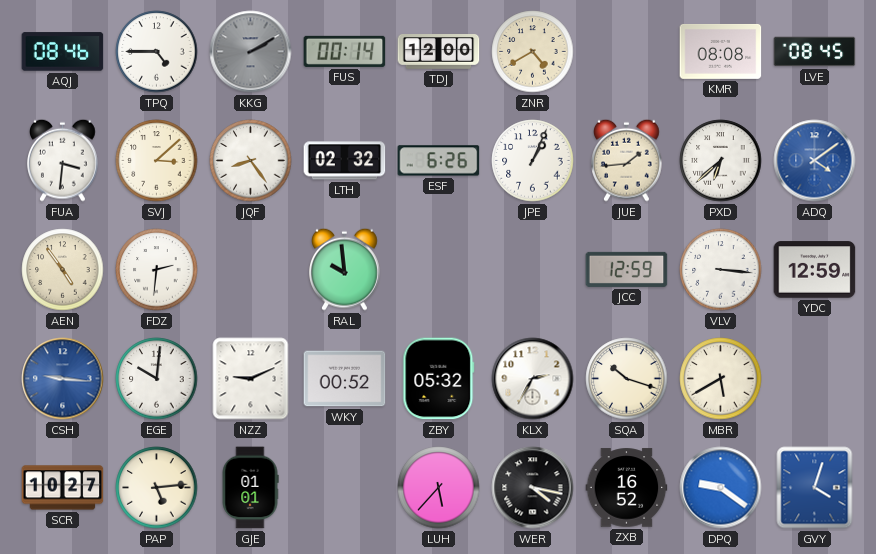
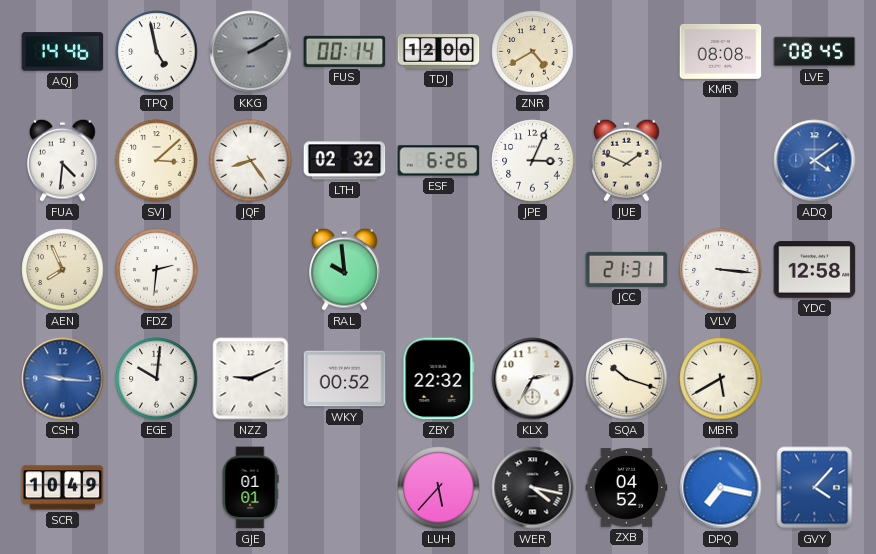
AQJ: 08:46 -> 14:46 (63, 52)
TPQ: 4:45 -> 4:58 (157, 52)
FUA: 3:31 -> 4:31 (63, 160)
JPE: 1:04 -> 3:04 (533, 161)
JUE: 1:44 -> 1:49 (627, 160)
PXD: 6:38 -> none (721, 161)
AEN: 4:54 -> 7:56 (63, 270)
JCC: 12:59 -> 21:31 (627, 269)
YDC: 12:59 -> 12:58 (815, 270)
ZBY: 05:32 -> 22:32 (439, 379)
SCR: 10:27 -> 10:49 (63, 488)
PAP: 5:14 -> none (157, 488)
ZXB: 16:52 -> 04:52 (627, 488)
DPQ: 9:21 -> 7:17 (721, 488)
GVY: 4:03 -> 4:07 (815, 488)
